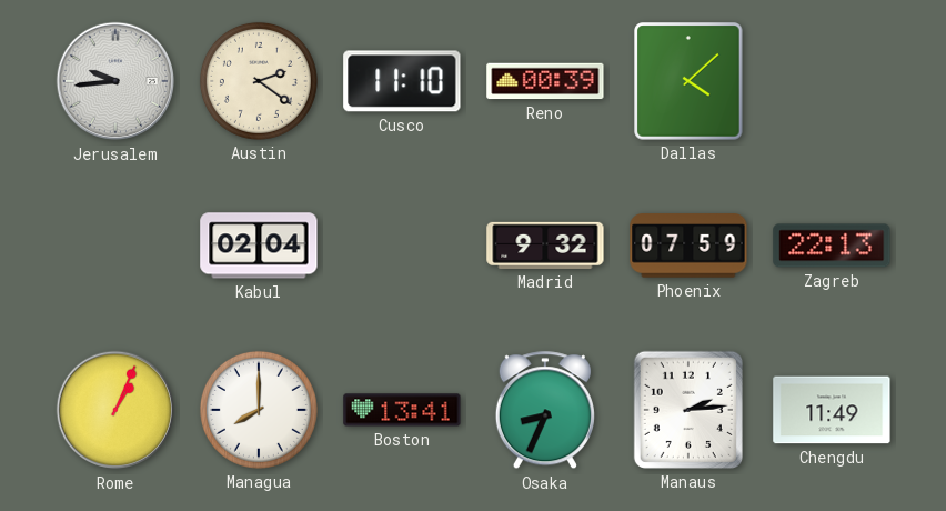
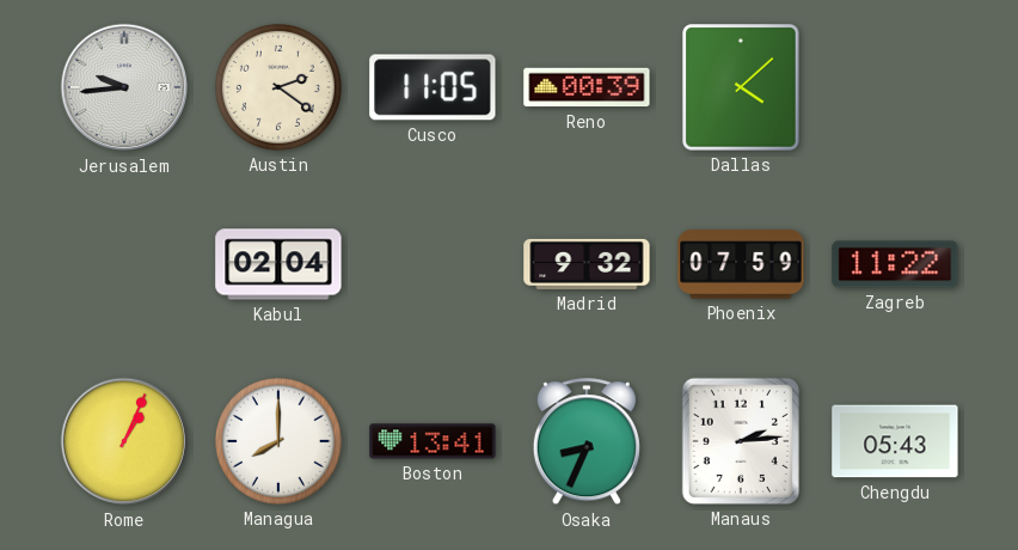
Cusco: 11:10 -> 11:05 (433, 87)
Zagreb: 22:13 -> 11:22 (895, 264)
Chengdu: 11:49 -> 05:43 (895, 441)
